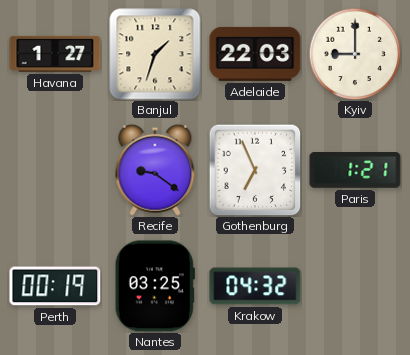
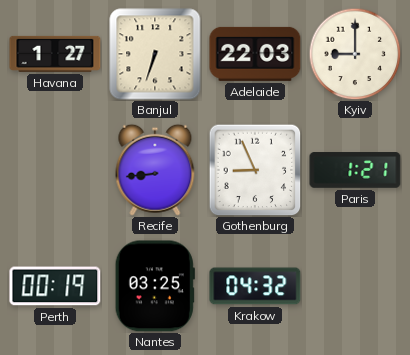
Banjul: 1:33 -> 6:33 (155, 54)
Recife: 9:21 -> 8:44 (155, 170)
Gothenburg: 6:56 -> 8:56 (255, 170)
